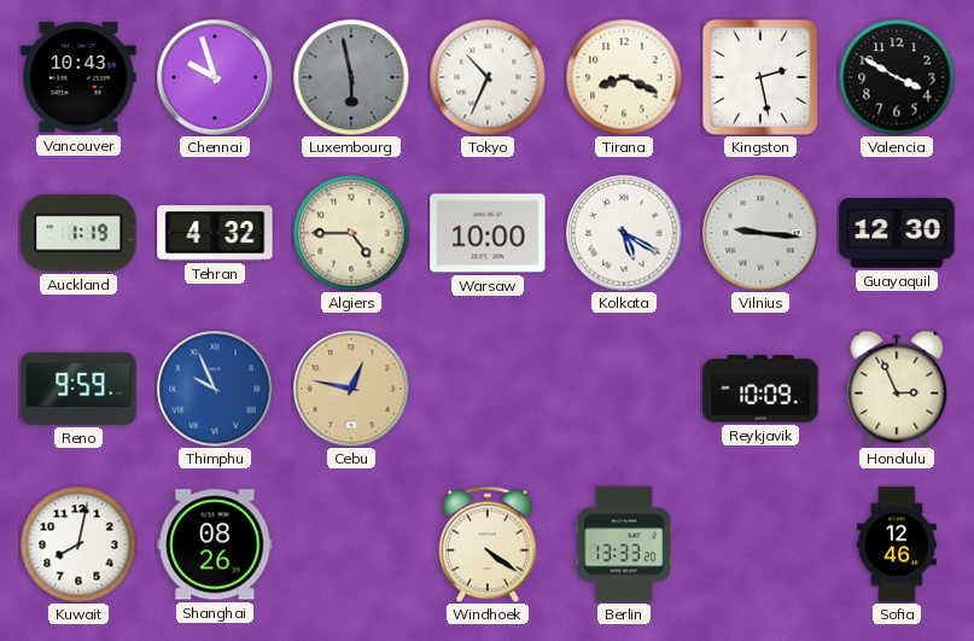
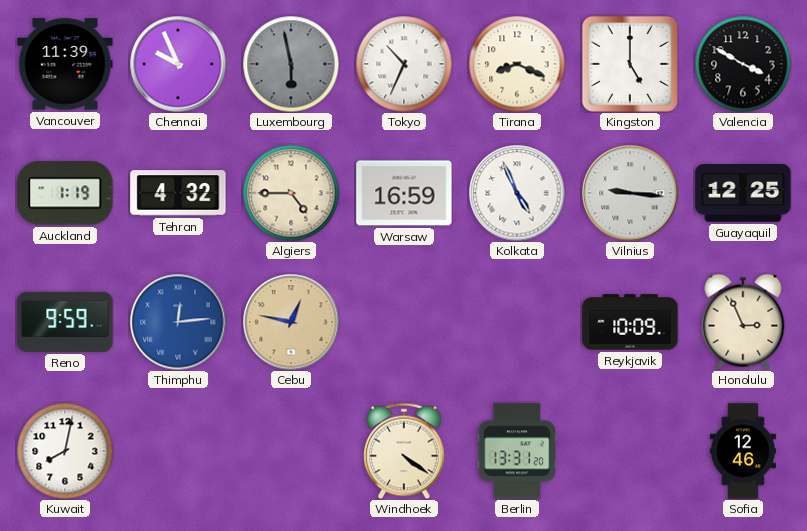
Vancouver: 10:43 -> 11:39 (65, 64)
Chennai: 9:57 -> 9:56 (178, 64)
Kingston: 2:28 -> 5:00 (630, 64)
Warsaw: 10:00 -> 16:59 (404, 193)
Kolkata: 5:20 -> 4:56 (517, 193)
Guayaquil: 12:30 -> 12:25 (743, 194)
Thimphu: 9:56 -> 12:14 (178, 322)
Shanghai: 08:26 -> none (215, 544)
Berlin: 13:33 -> 13:31 (517, 451)
